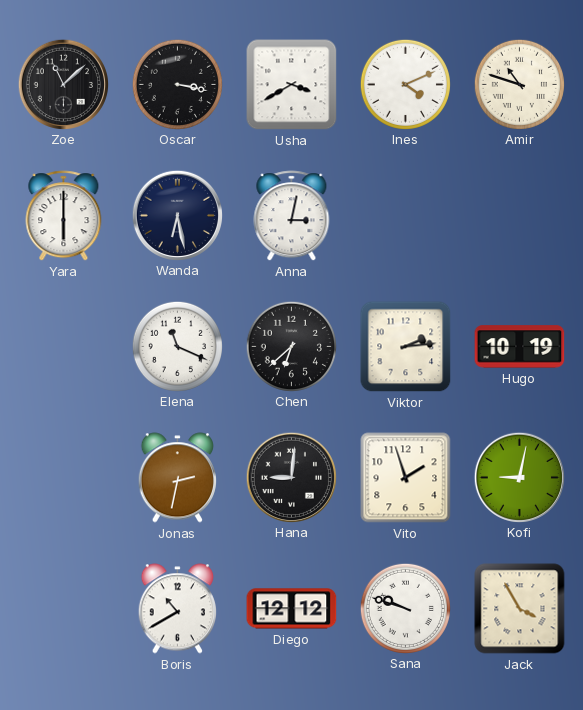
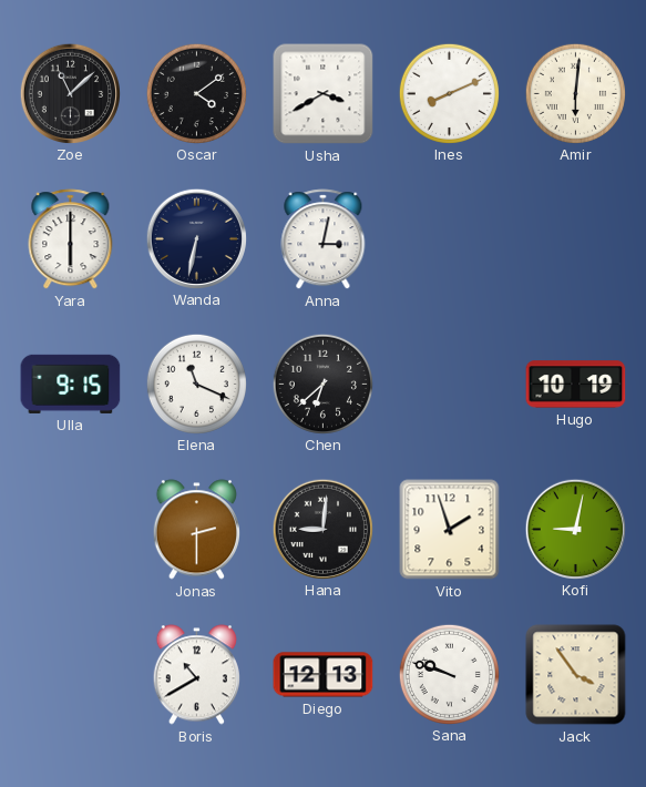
Oscar: 3:17 -> 4:09 (196, 93)
Ines: 4:11 -> 8:11 (449, 93)
Amir: 10:48 -> 6:01 (575, 93)
Wanda: 6:28 -> 6:32 (196, 238)
Ulla: none -> 9:15 (71, 384)
Viktor: 2:14 -> none (406, 347)
Jonas: 2:32 -> 2:30 (196, 530)
Diego: 12:12 -> 12:13 (324, 675)
Jack: 3:55 -> 3:54 (576, 675)
